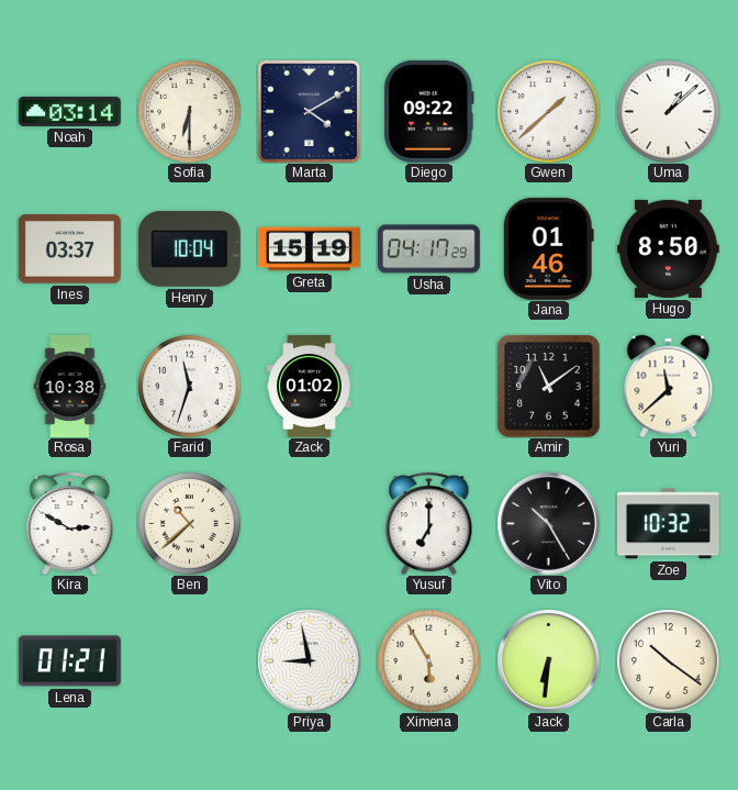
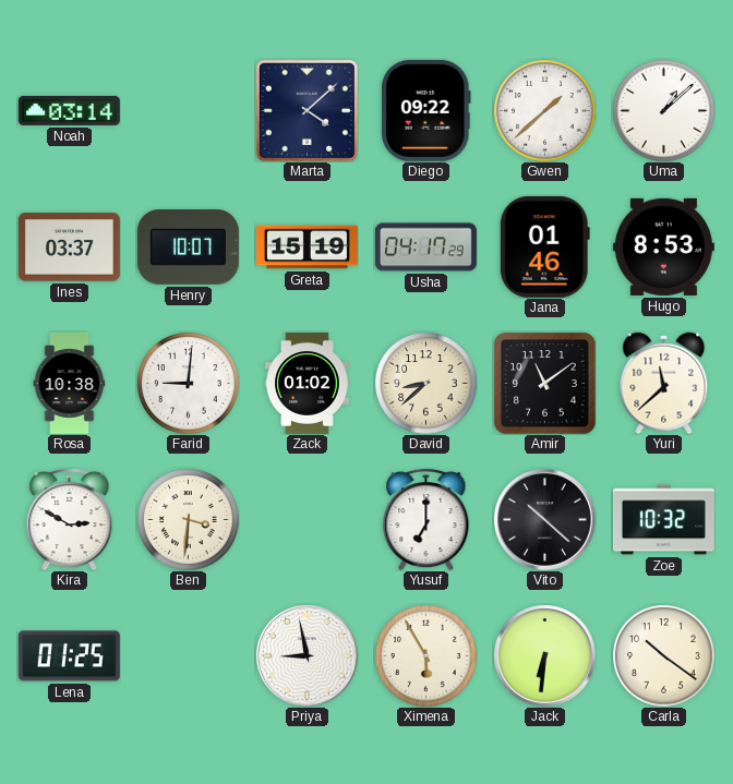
Sofia: 6:30 -> none (189, 111)
Marta: 4:10 -> 4:08 (307, 110)
Henry: 10:04 -> 10:07 (188, 246)
Hugo: 8:50 -> 8:53 (663, 246)
Farid: 11:33 -> 9:01 (188, 383)
David: none -> 8:38 (425, 383)
Ben: 10:38 -> 3:31 (188, 519)
Vito: 10:25 -> 10:22 (545, 520)
Lena: 01:21 -> 01:25 (69, 656)
